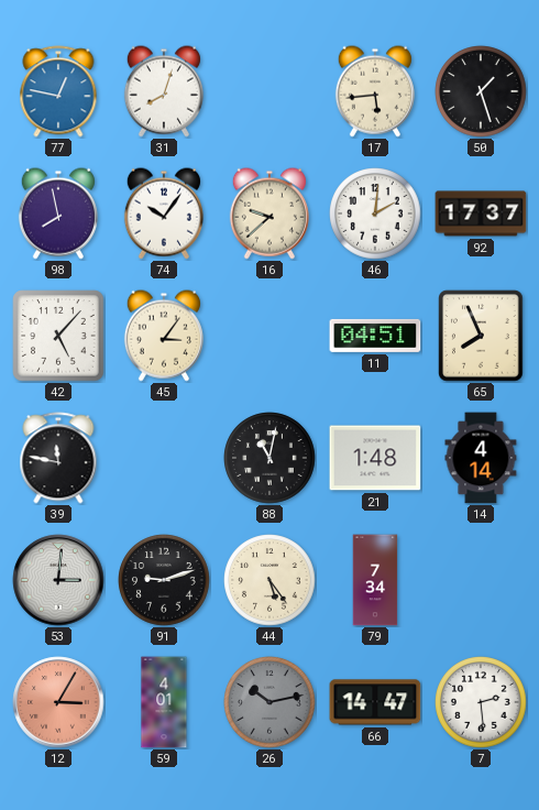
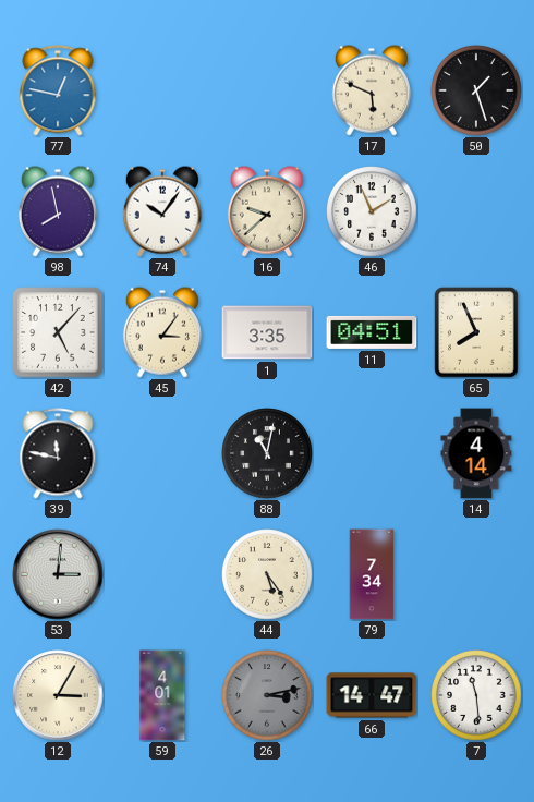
31: 8:03 -> none (164, 91)
17: 5:44 -> 5:49 (372, 90)
46: 2:01 -> 1:56 (372, 211)
92: 17:37 -> none (481, 214)
1: none -> 3:35 (267, 332)
21: 1:48 -> none (375, 458)
91: 9:12 -> none (164, 580)
12 dial: salmon -> cream (58, 695)
26: 10:13 -> 3:13 (267, 695)
7: 2:29 -> 11:29 (476, 695)
